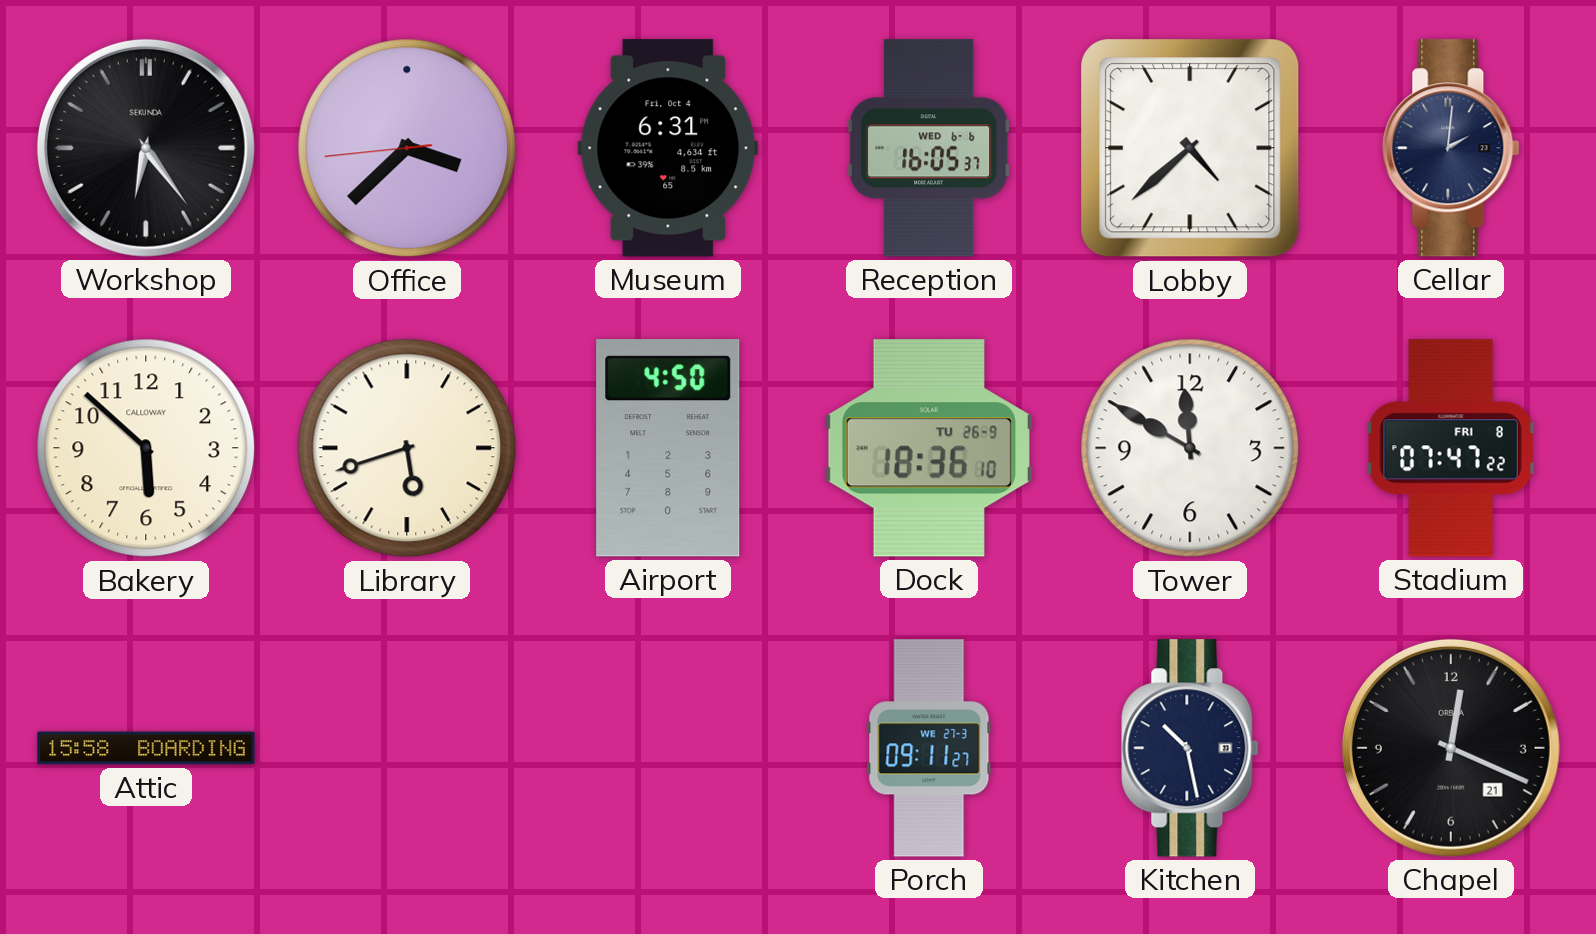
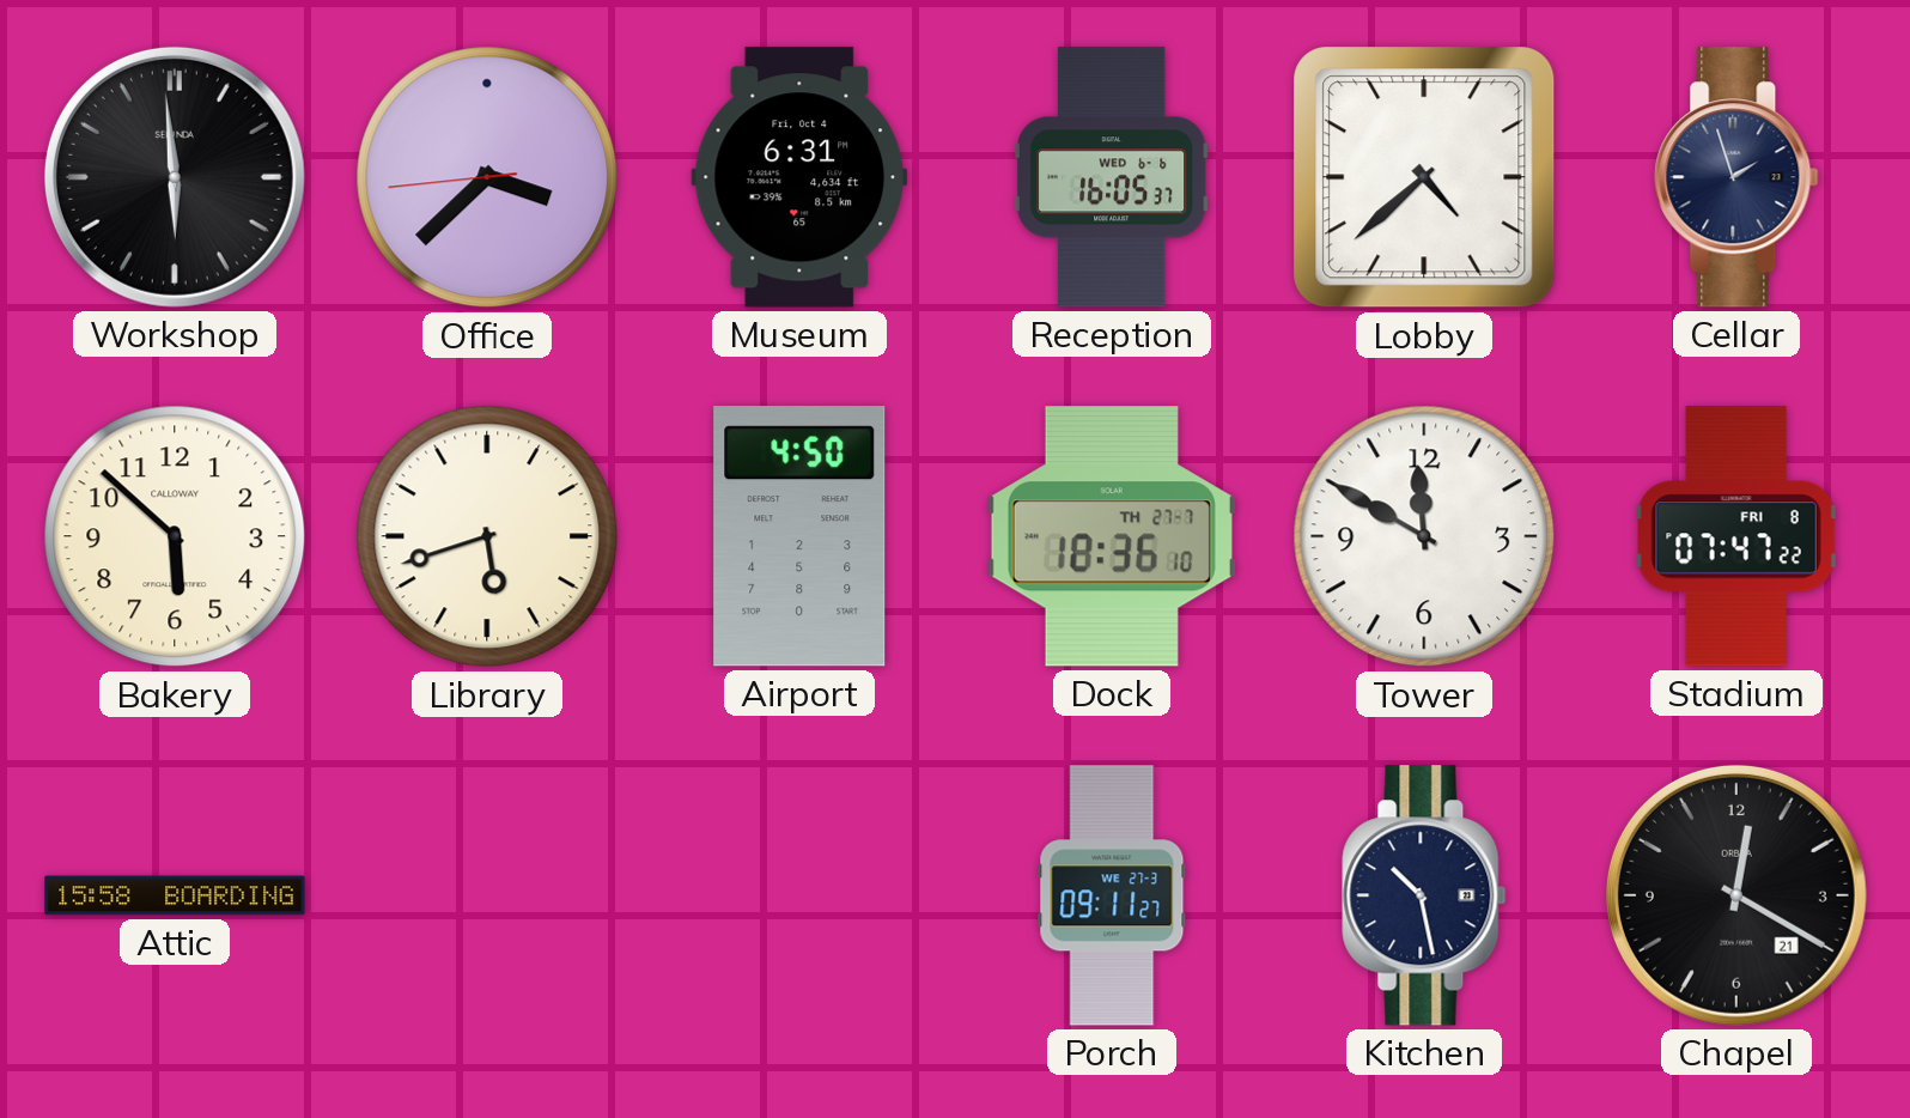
Workshop: 6:24 -> 5:59 (175, 177)
Cellar: 2:01 -> 1:57 (1736, 177)
Dock date: TU 26-9 -> TH 27-7 (1112, 536)
Chapel: 12:19 -> 12:20 (1736, 895)
